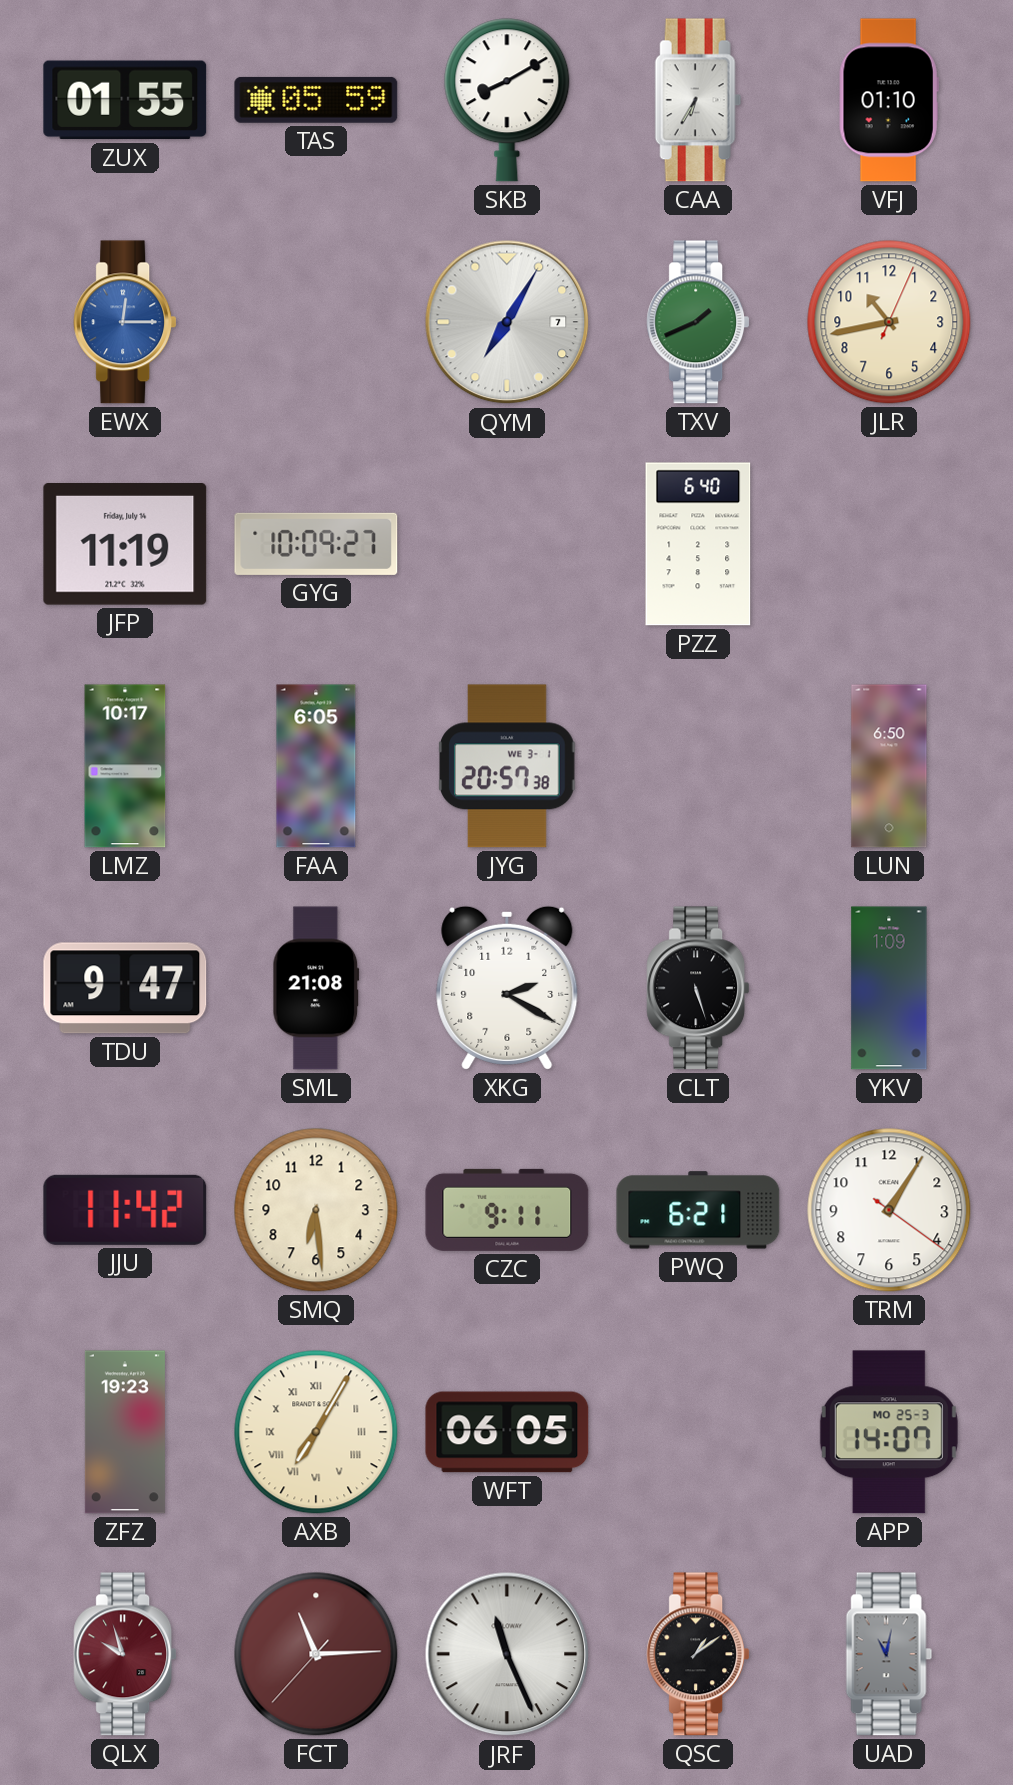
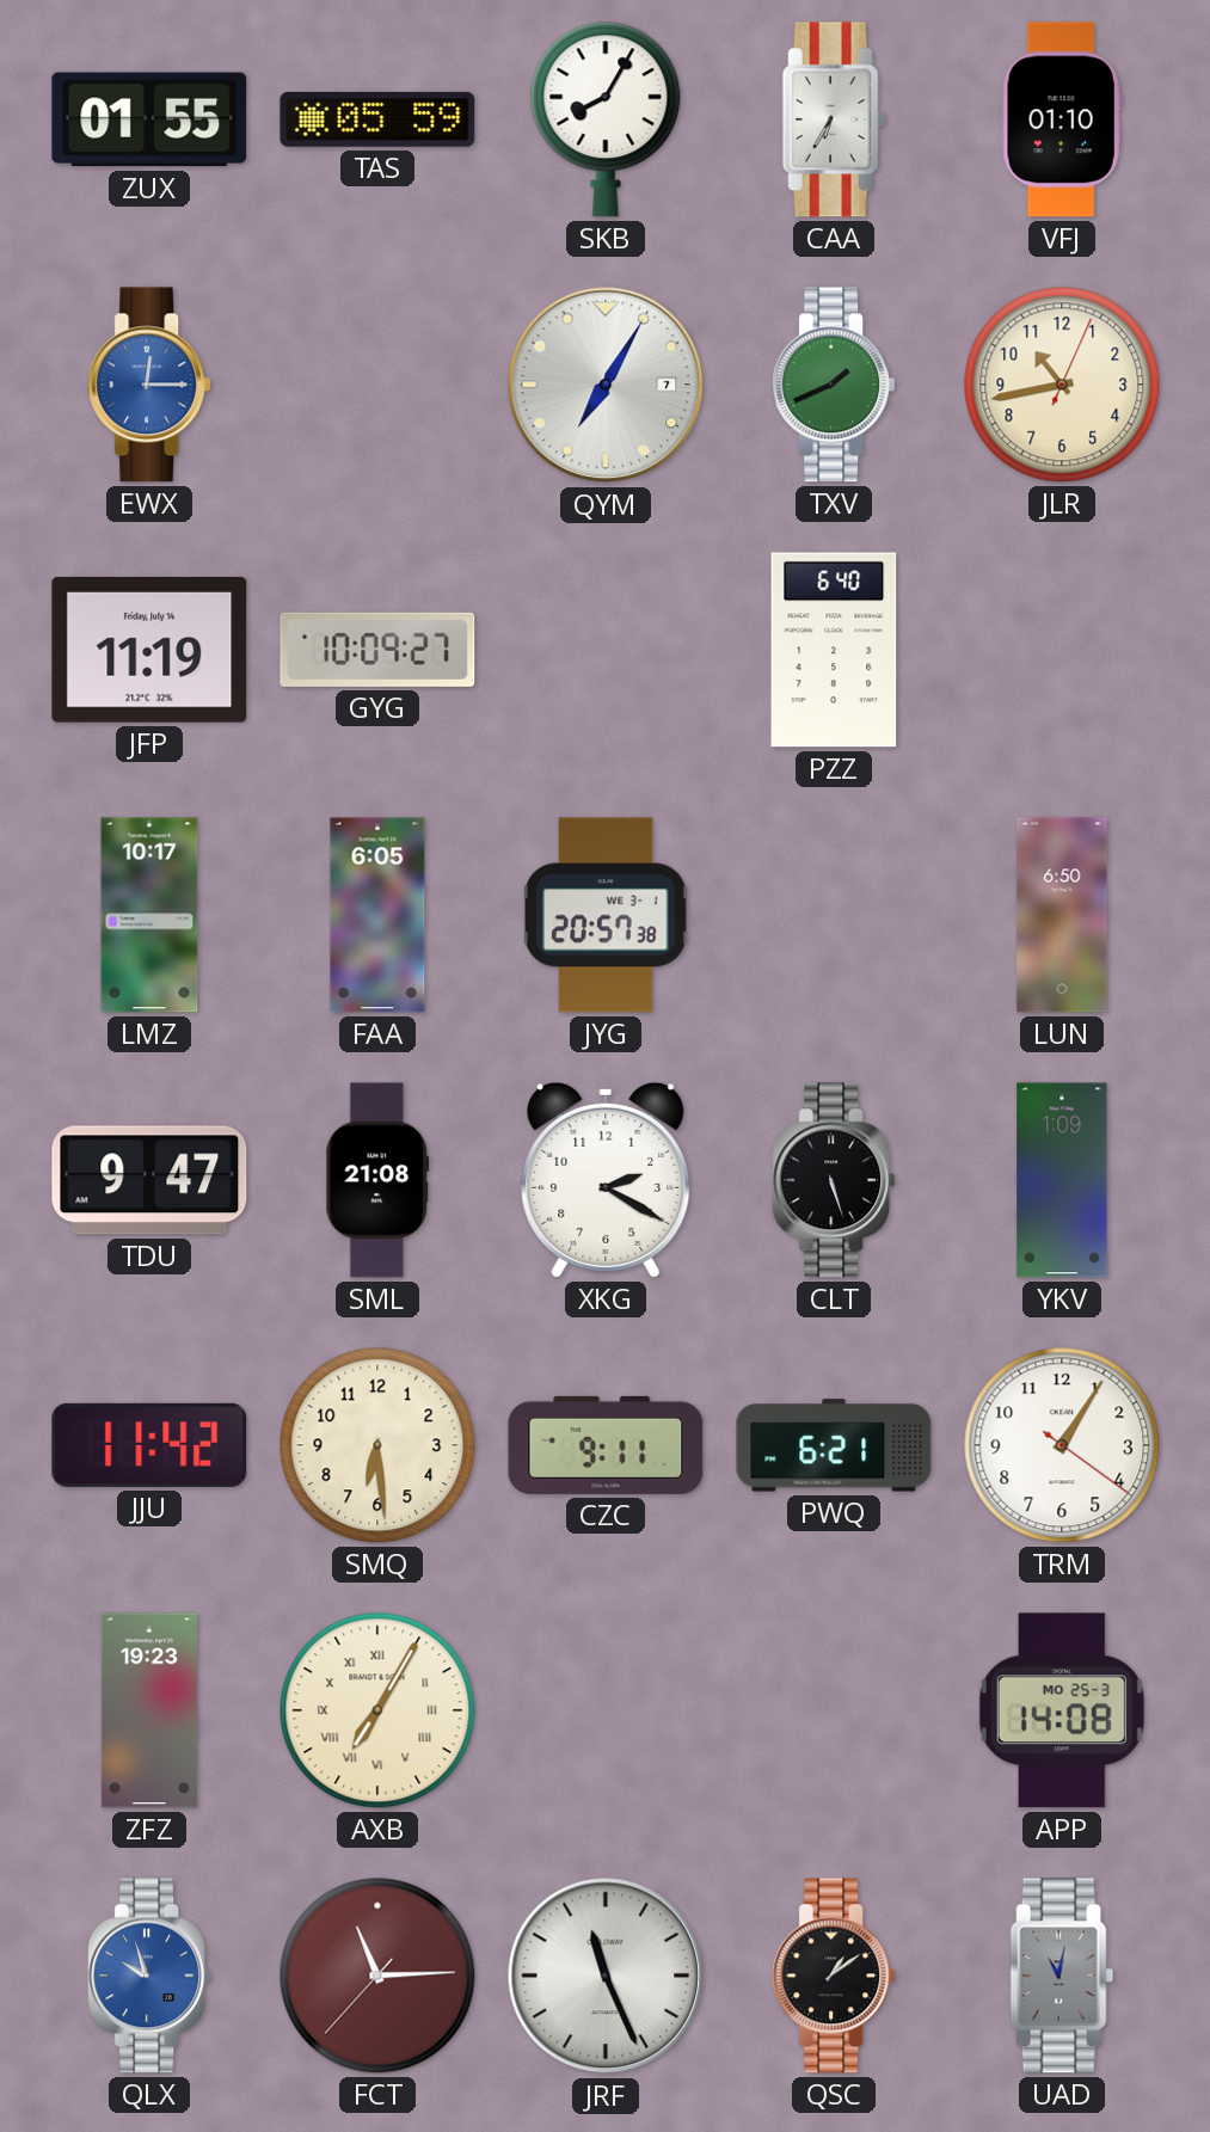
SKB: 8:10 -> 8:05 (606, 119)
WFT: 06:05 -> none (507, 1432)
APP: 14:07 -> 14:08 (1062, 1710)
QLX dial: burgundy -> blue (149, 1976)
